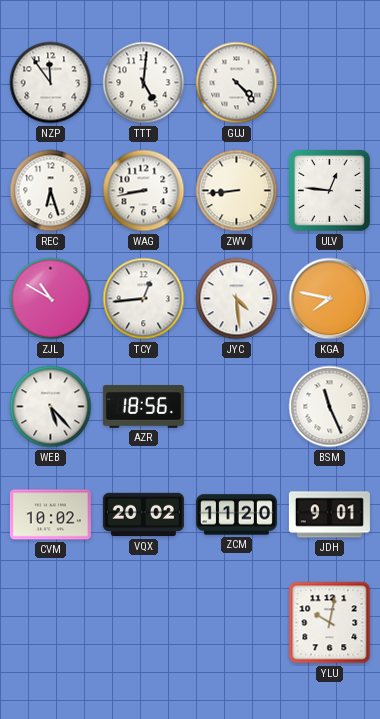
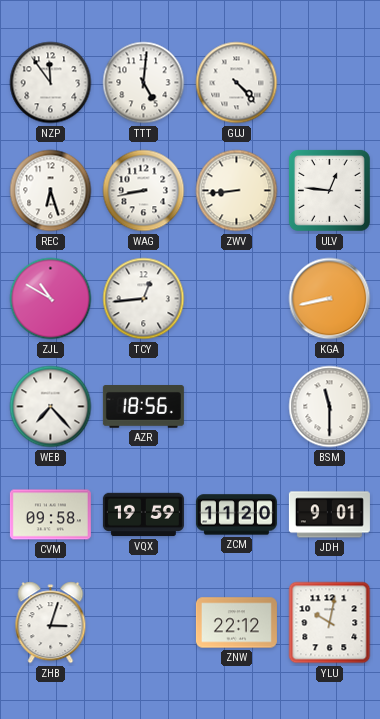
JYC: 4:29 -> none (237, 299)
KGA: 7:47 -> 8:43 (330, 299)
WEB: 5:23 -> 7:23 (51, 407)
BSM: 11:26 -> 11:30 (330, 407)
CVM: 10:02 -> 09:58 (50, 515)
VQX: 20:02 -> 19:59 (143, 515)
ZHB: none -> 3:03 (51, 623)
ZNW: none -> 22:12 (236, 623)
